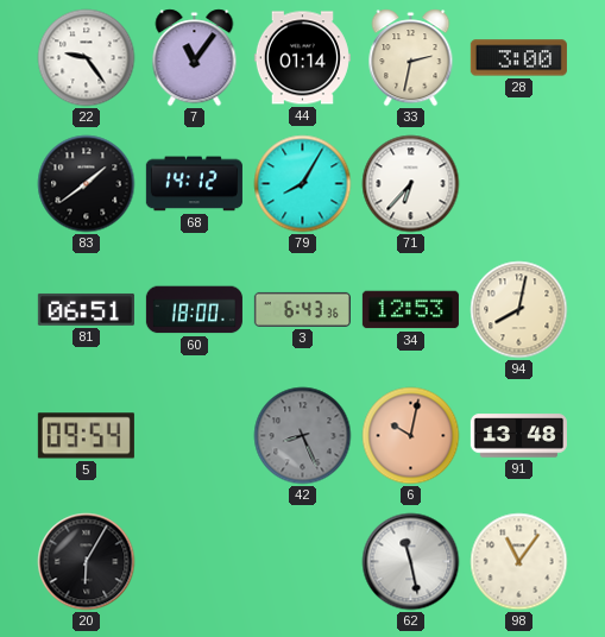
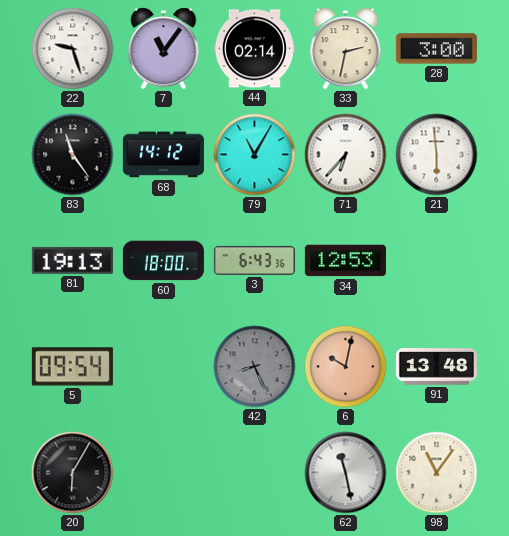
22: 9:24 -> 9:27 (73, 49)
44: 01:14 -> 02:14 (254, 49)
83: 1:39 -> 11:24 (73, 155)
79: 8:05 -> 11:05 (255, 155)
21: none -> 5:59 (437, 155)
81: 06:51 -> 19:13 (72, 260)
94: 8:02 -> none (519, 310)
